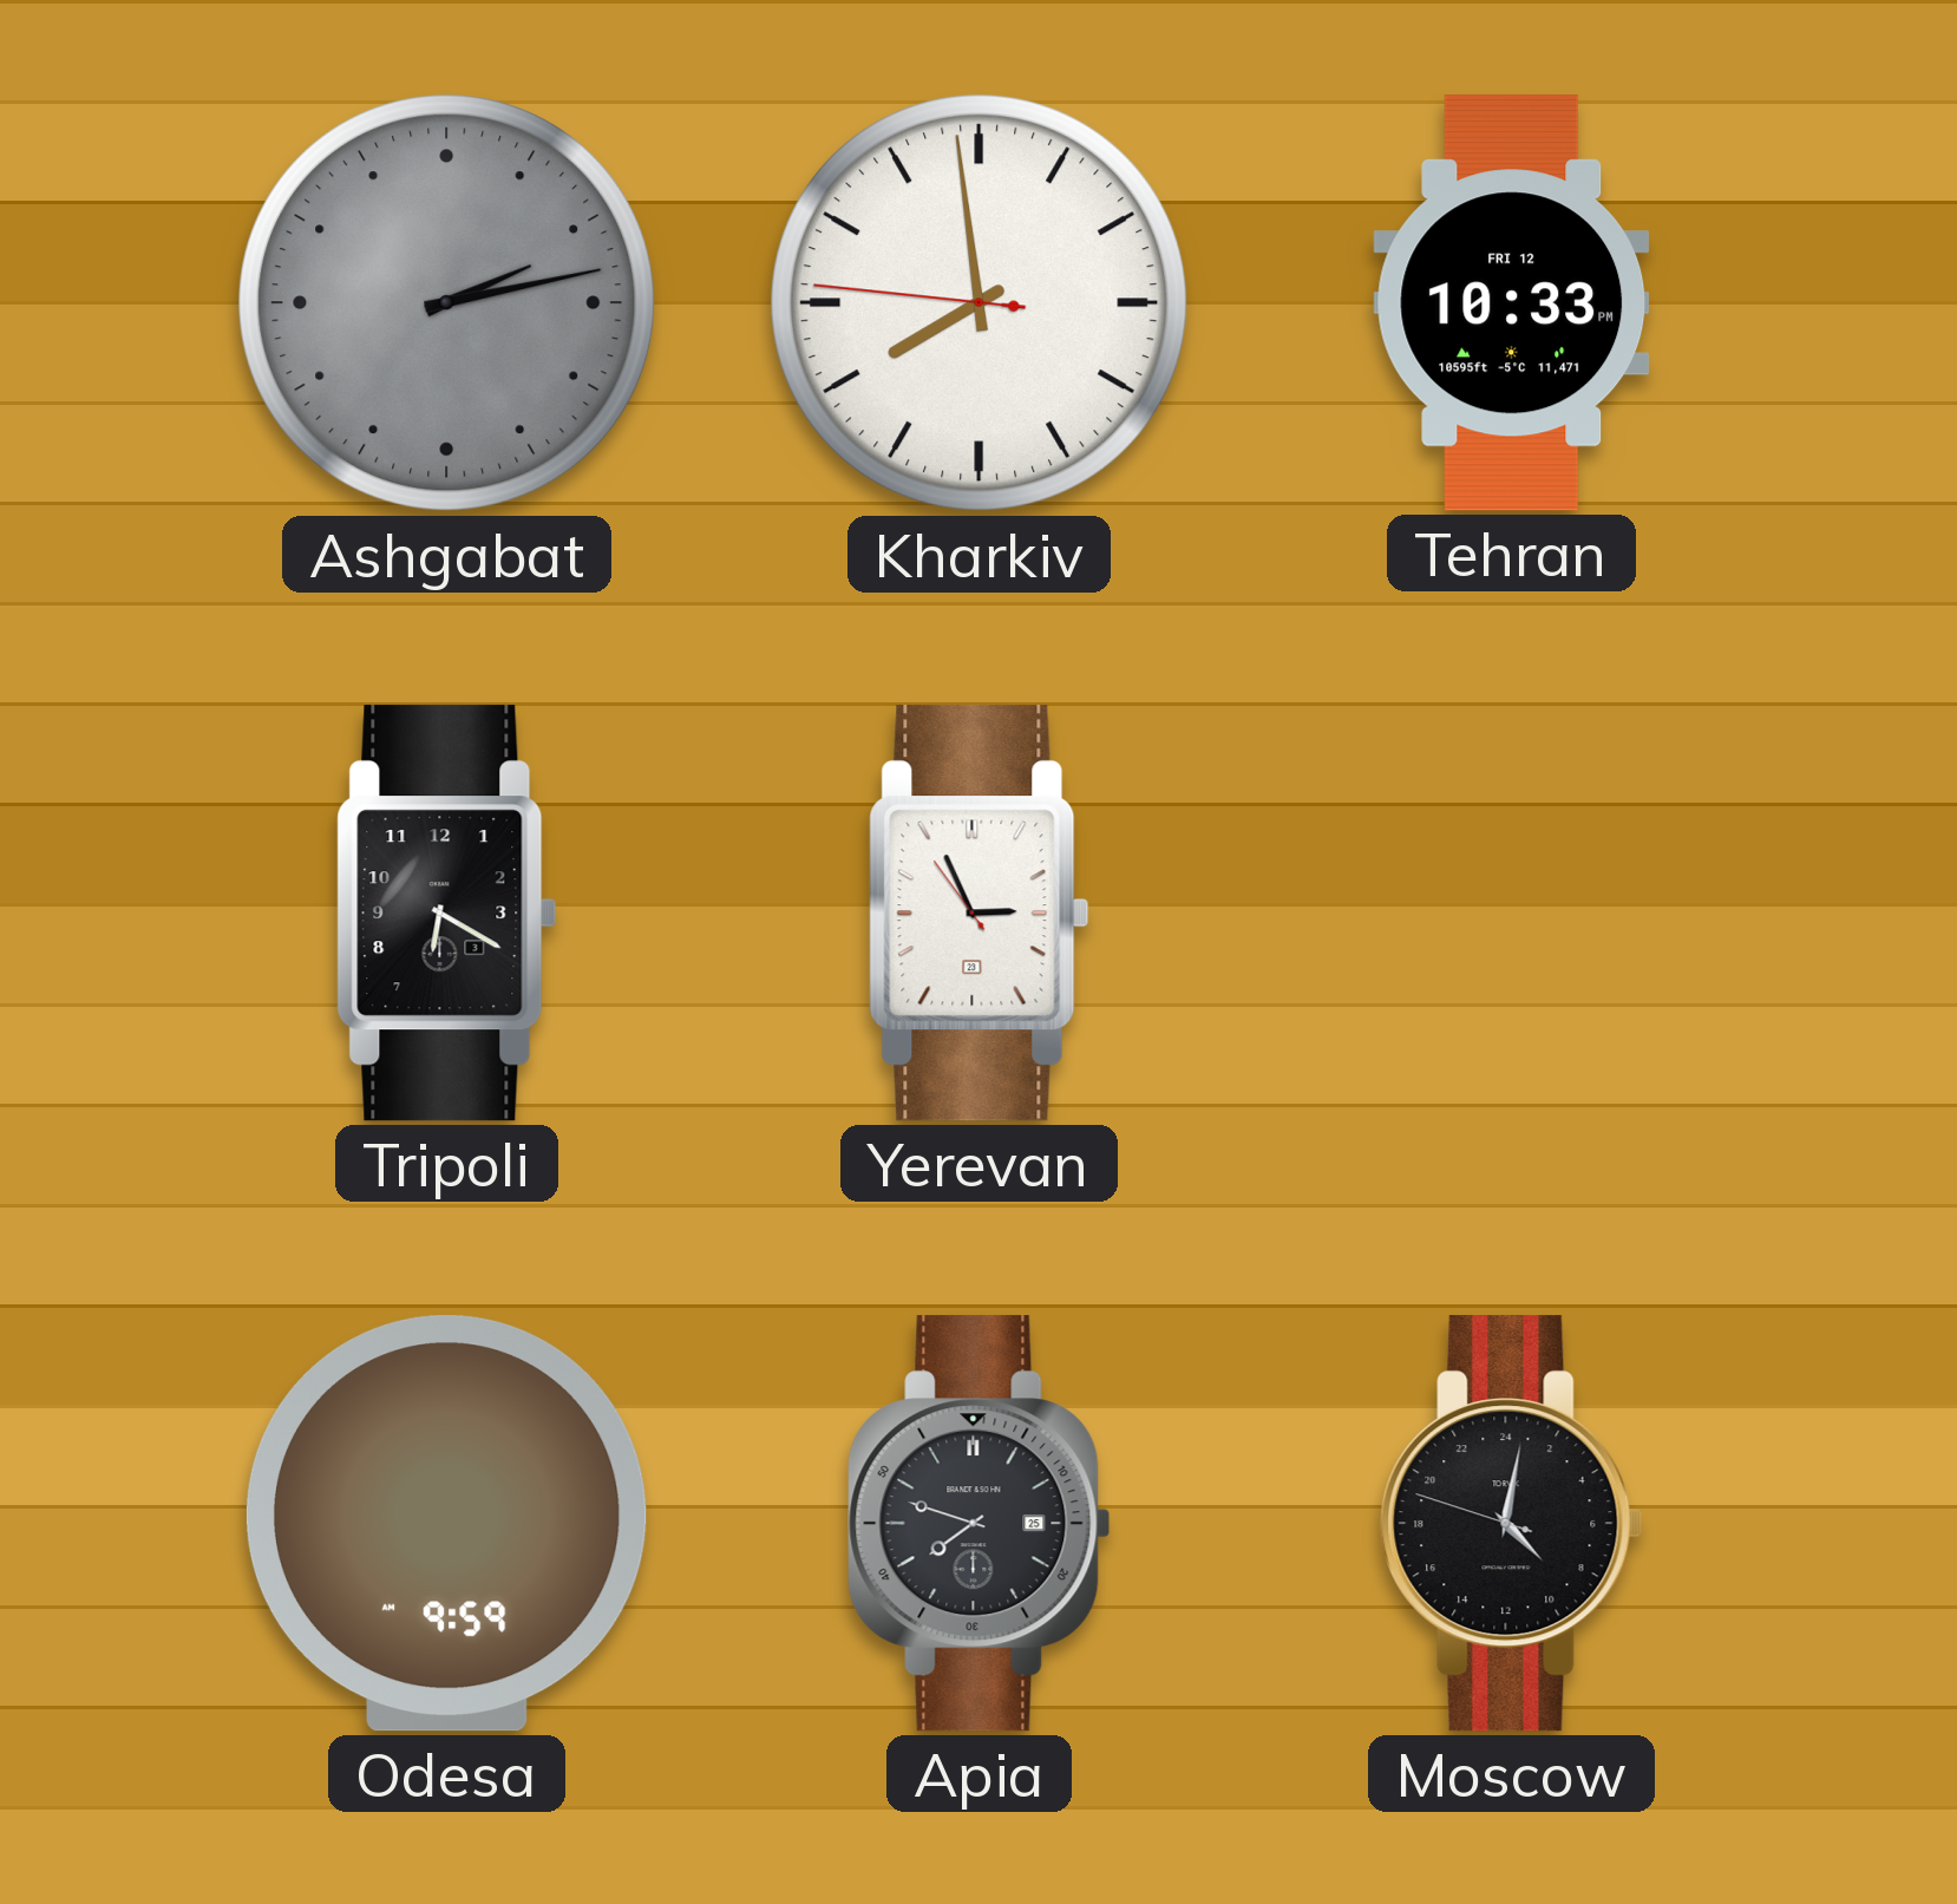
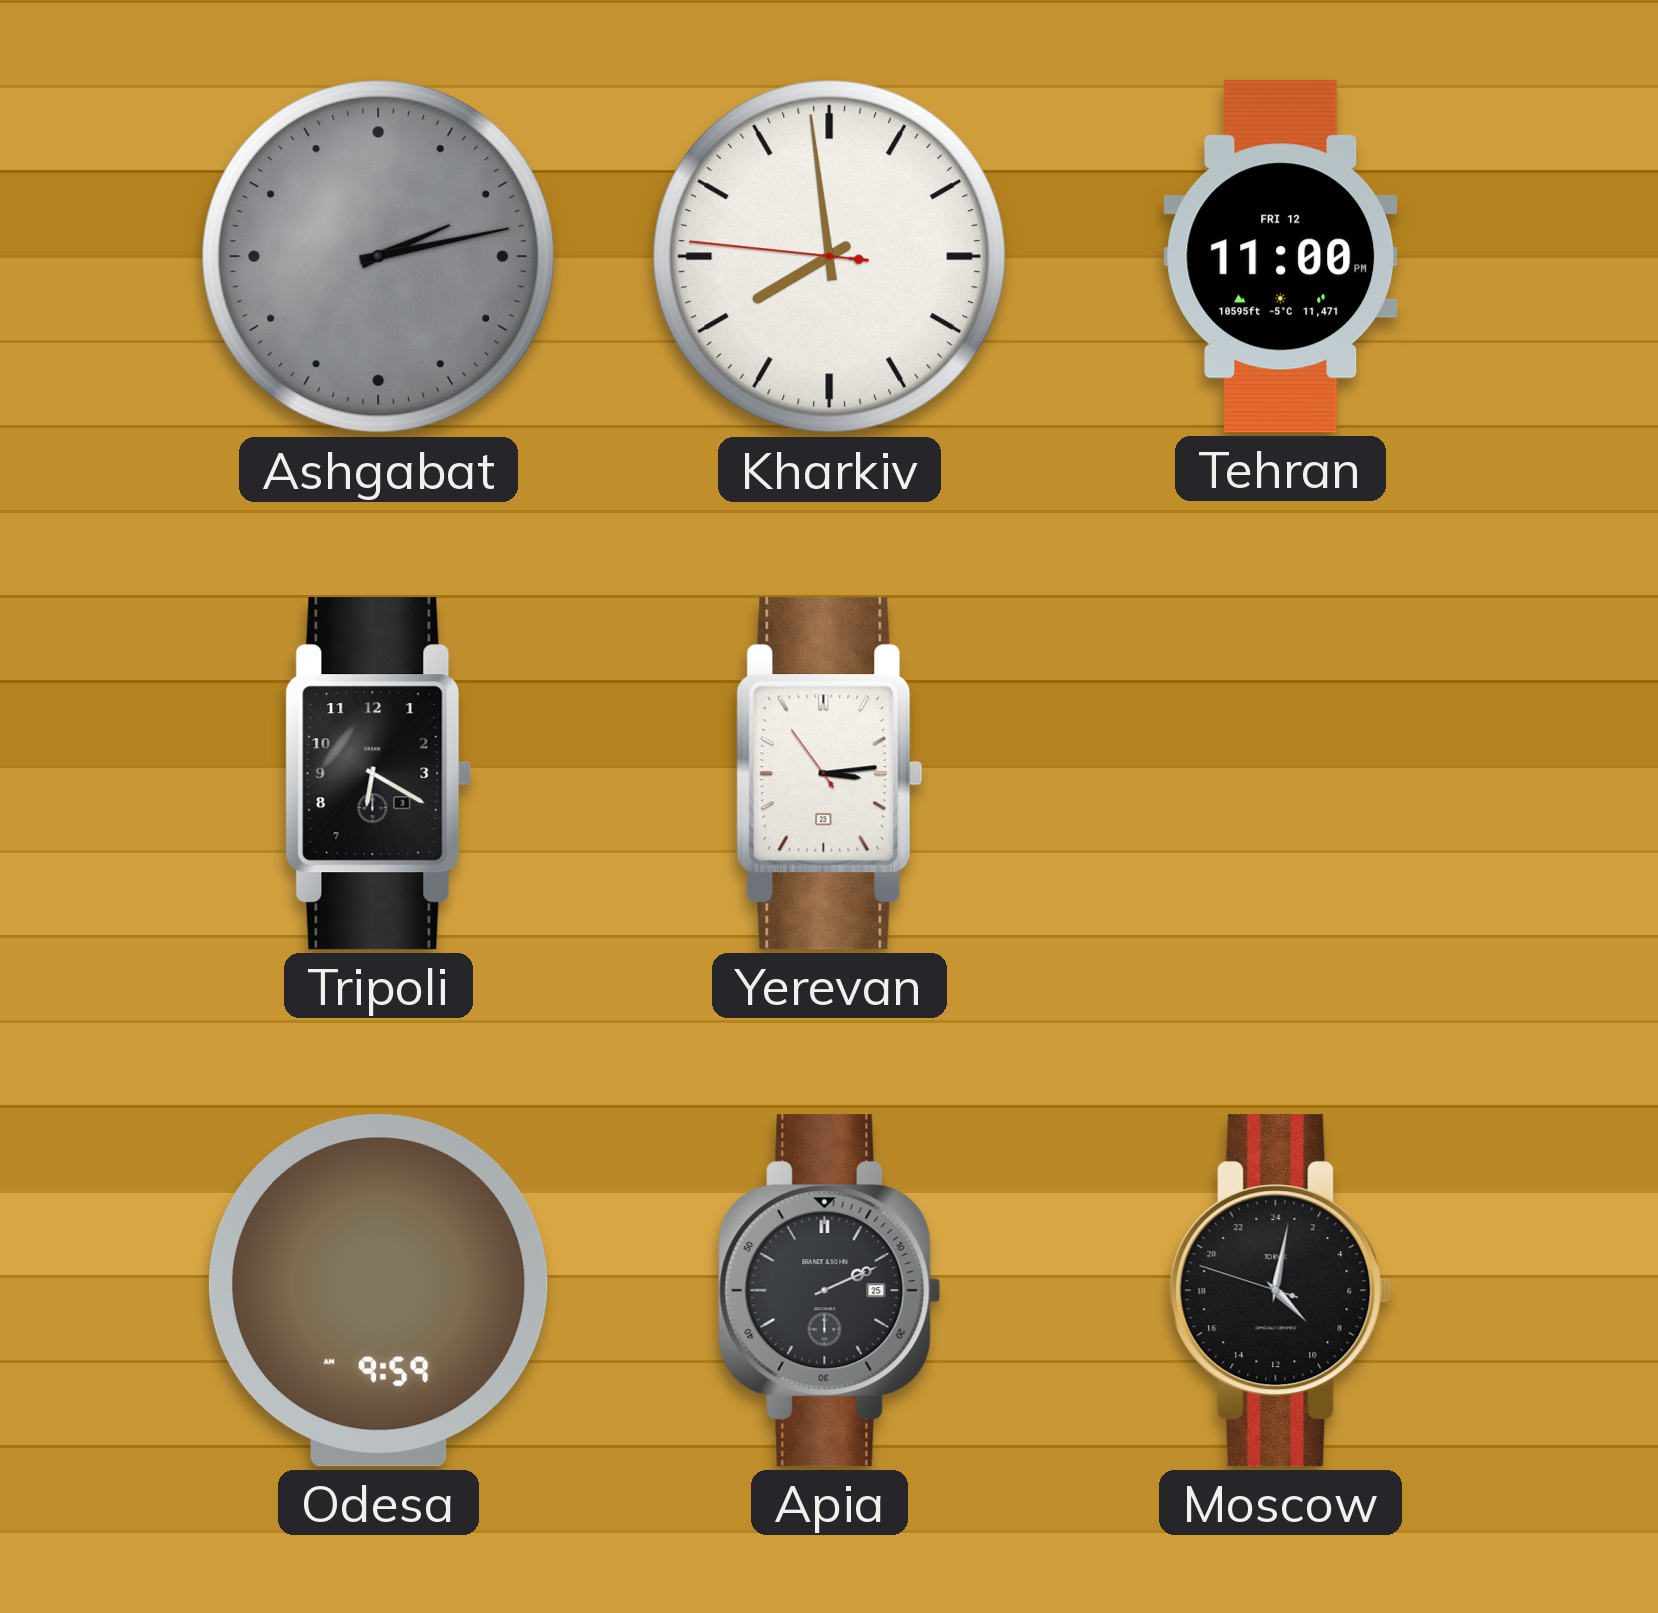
Tehran: 10:33 -> 11:00 (1281, 257)
Yerevan: 2:55 -> 3:13 (830, 774)
Apia: 7:48 -> 2:11 (830, 1291)
